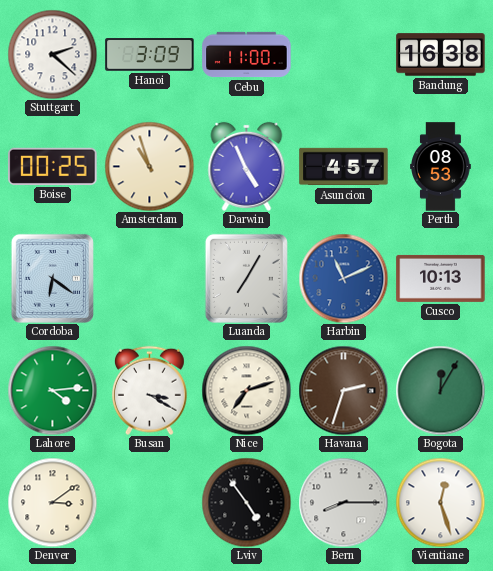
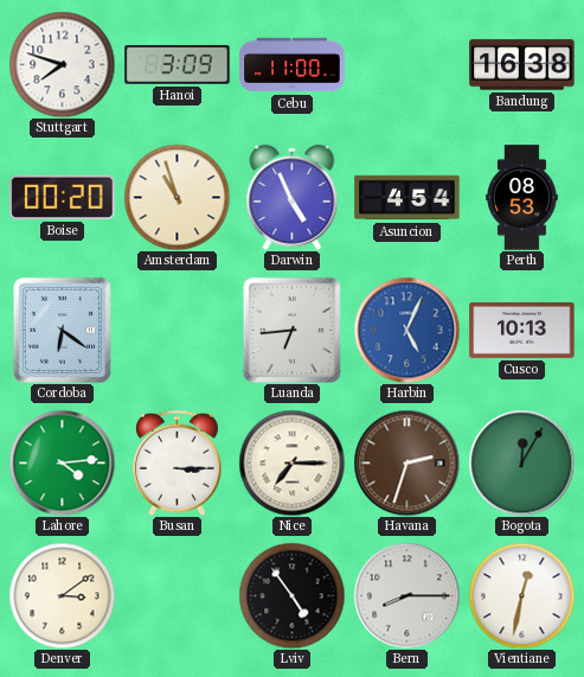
Stuttgart: 2:22 -> 7:48 (62, 64)
Boise: 00:25 -> 00:20 (63, 197)
Asuncion: 4:57 -> 4:54 (407, 198)
Luanda: 7:05 -> 6:44 (291, 330)
Harbin: 11:11 -> 5:04 (406, 330)
Busan: 3:20 -> 3:15 (177, 462)
Nice: 7:12 -> 7:15 (291, 462)
Vientiane: 12:27 -> 12:32 (521, 595)
